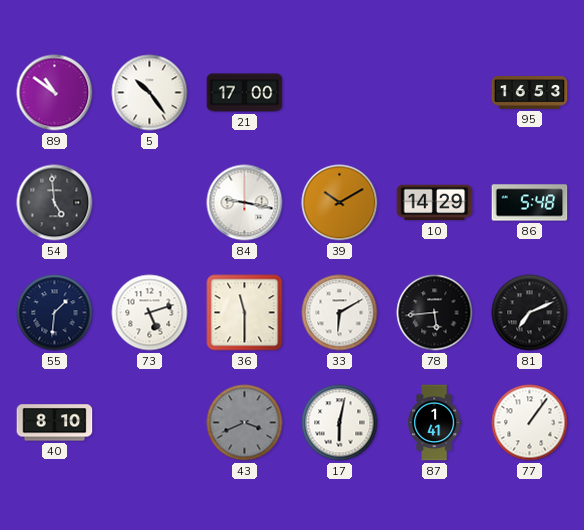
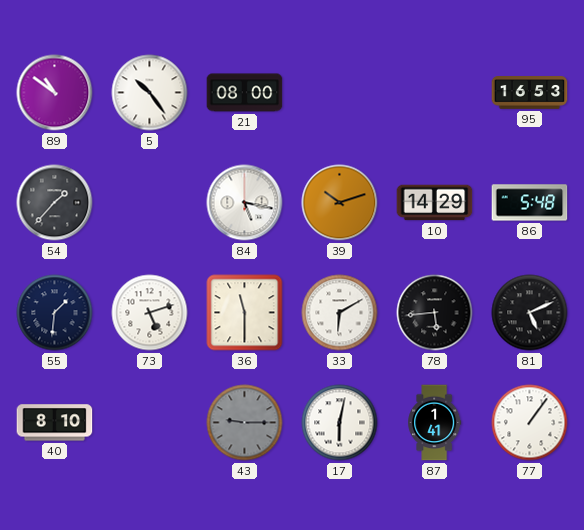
21: 17:00 -> 08:00 (245, 93)
54: 4:59 -> 1:37 (55, 203)
84: 9:17 -> 5:17 (245, 203)
39: 10:10 -> 10:12 (340, 203)
81: 7:11 -> 5:11 (530, 313)
43: 3:41 -> 9:15 (245, 423)
